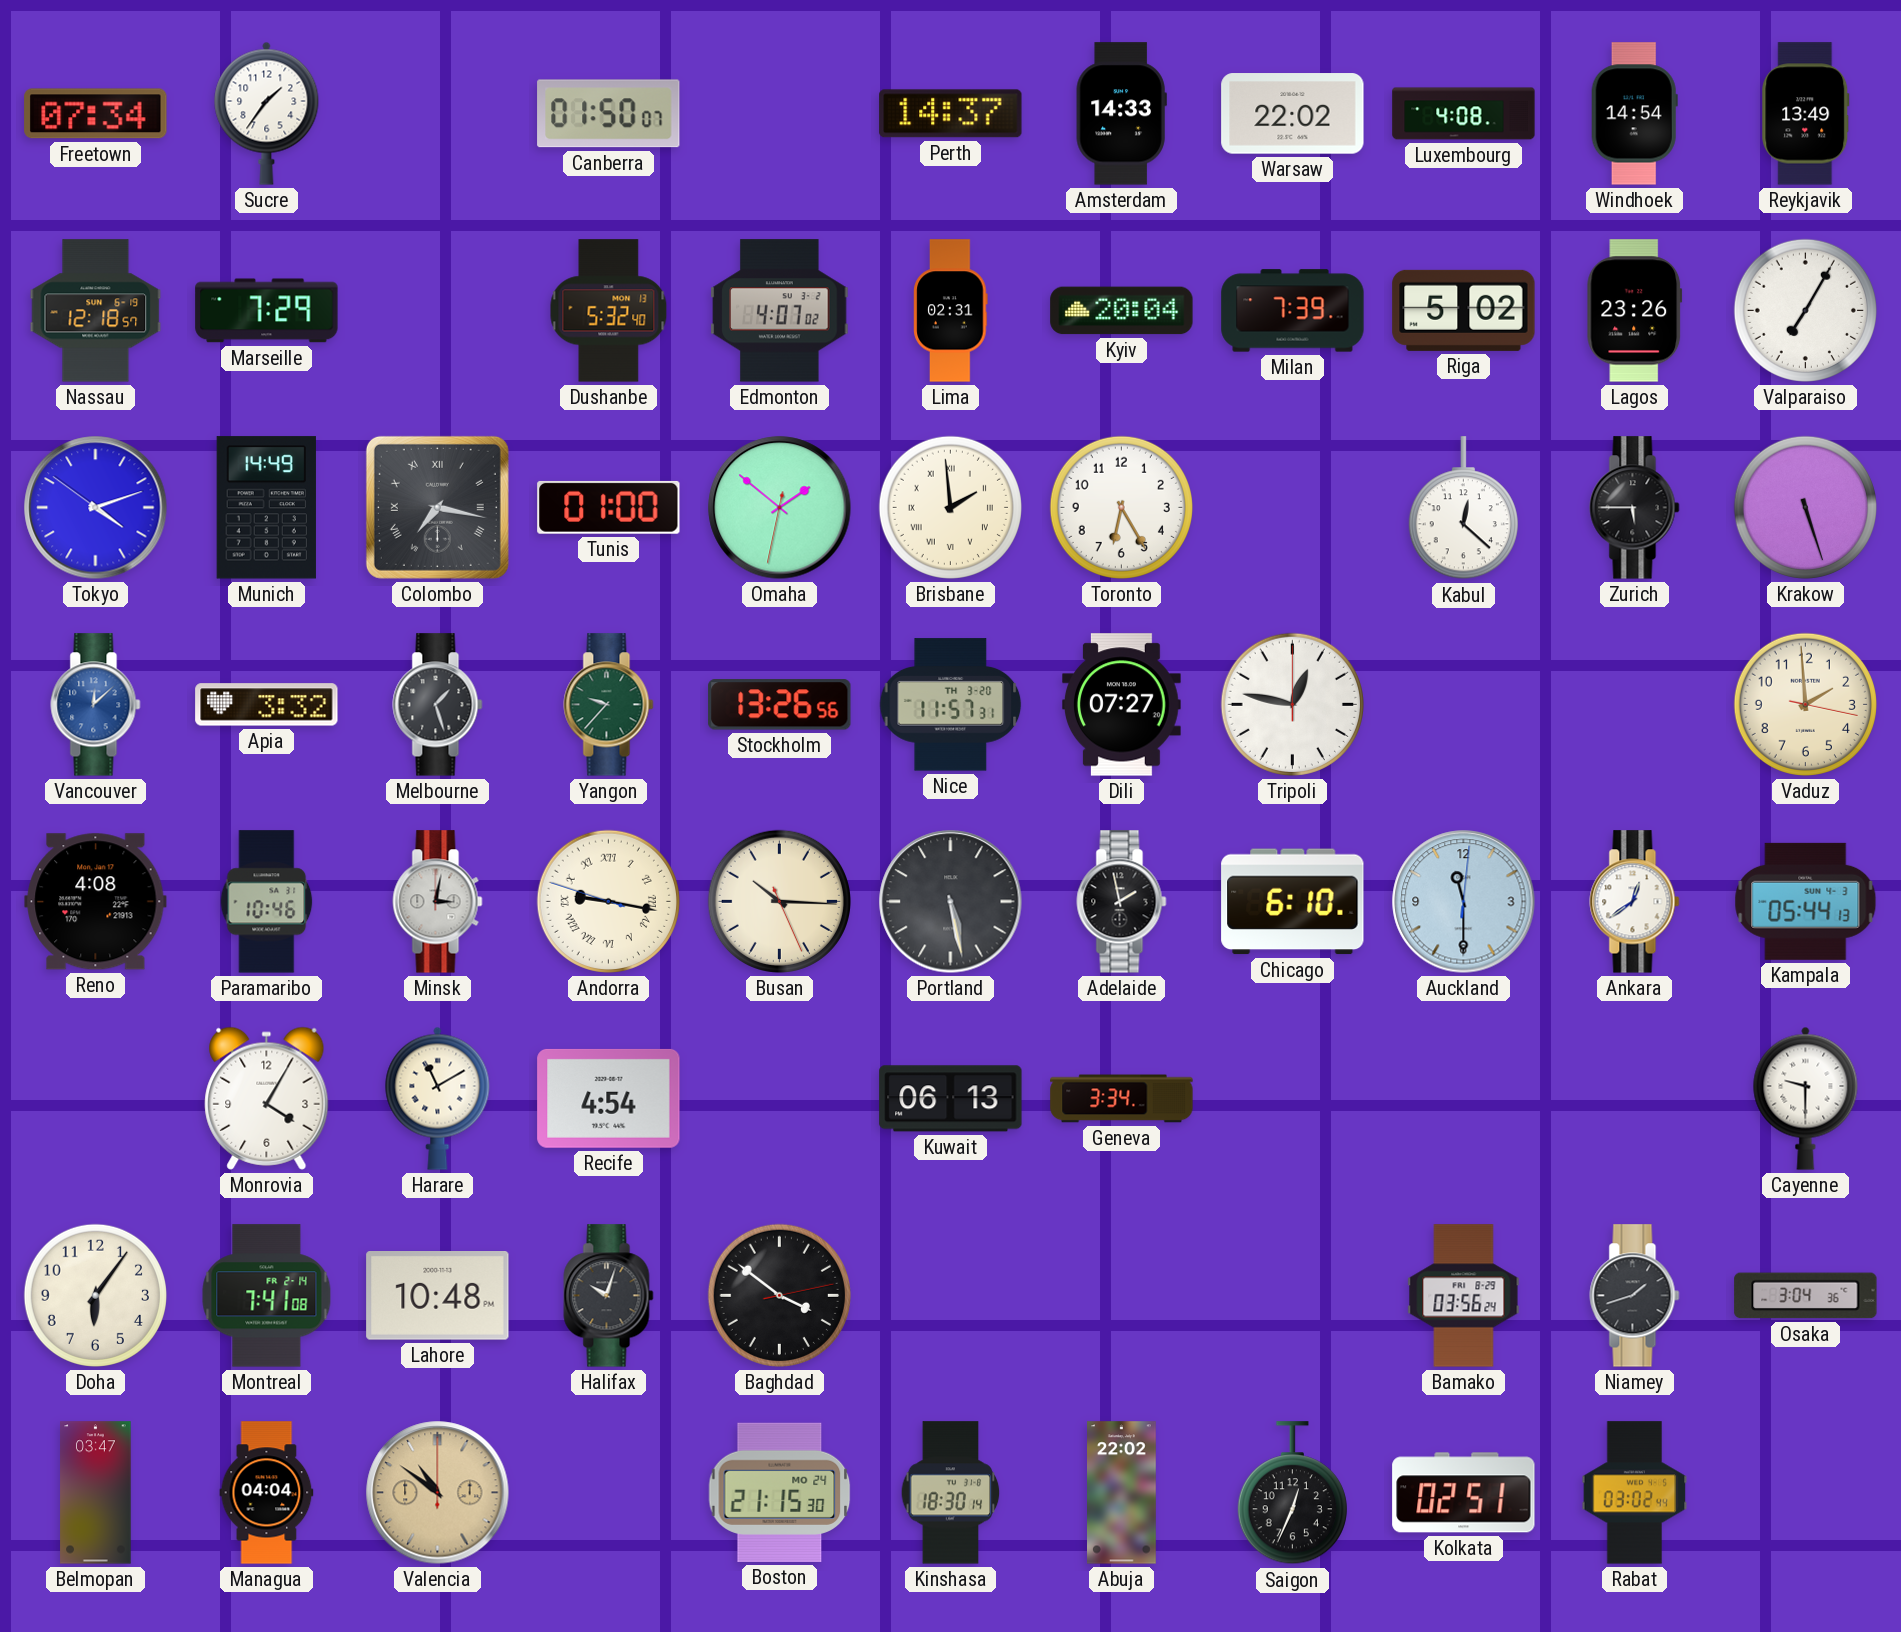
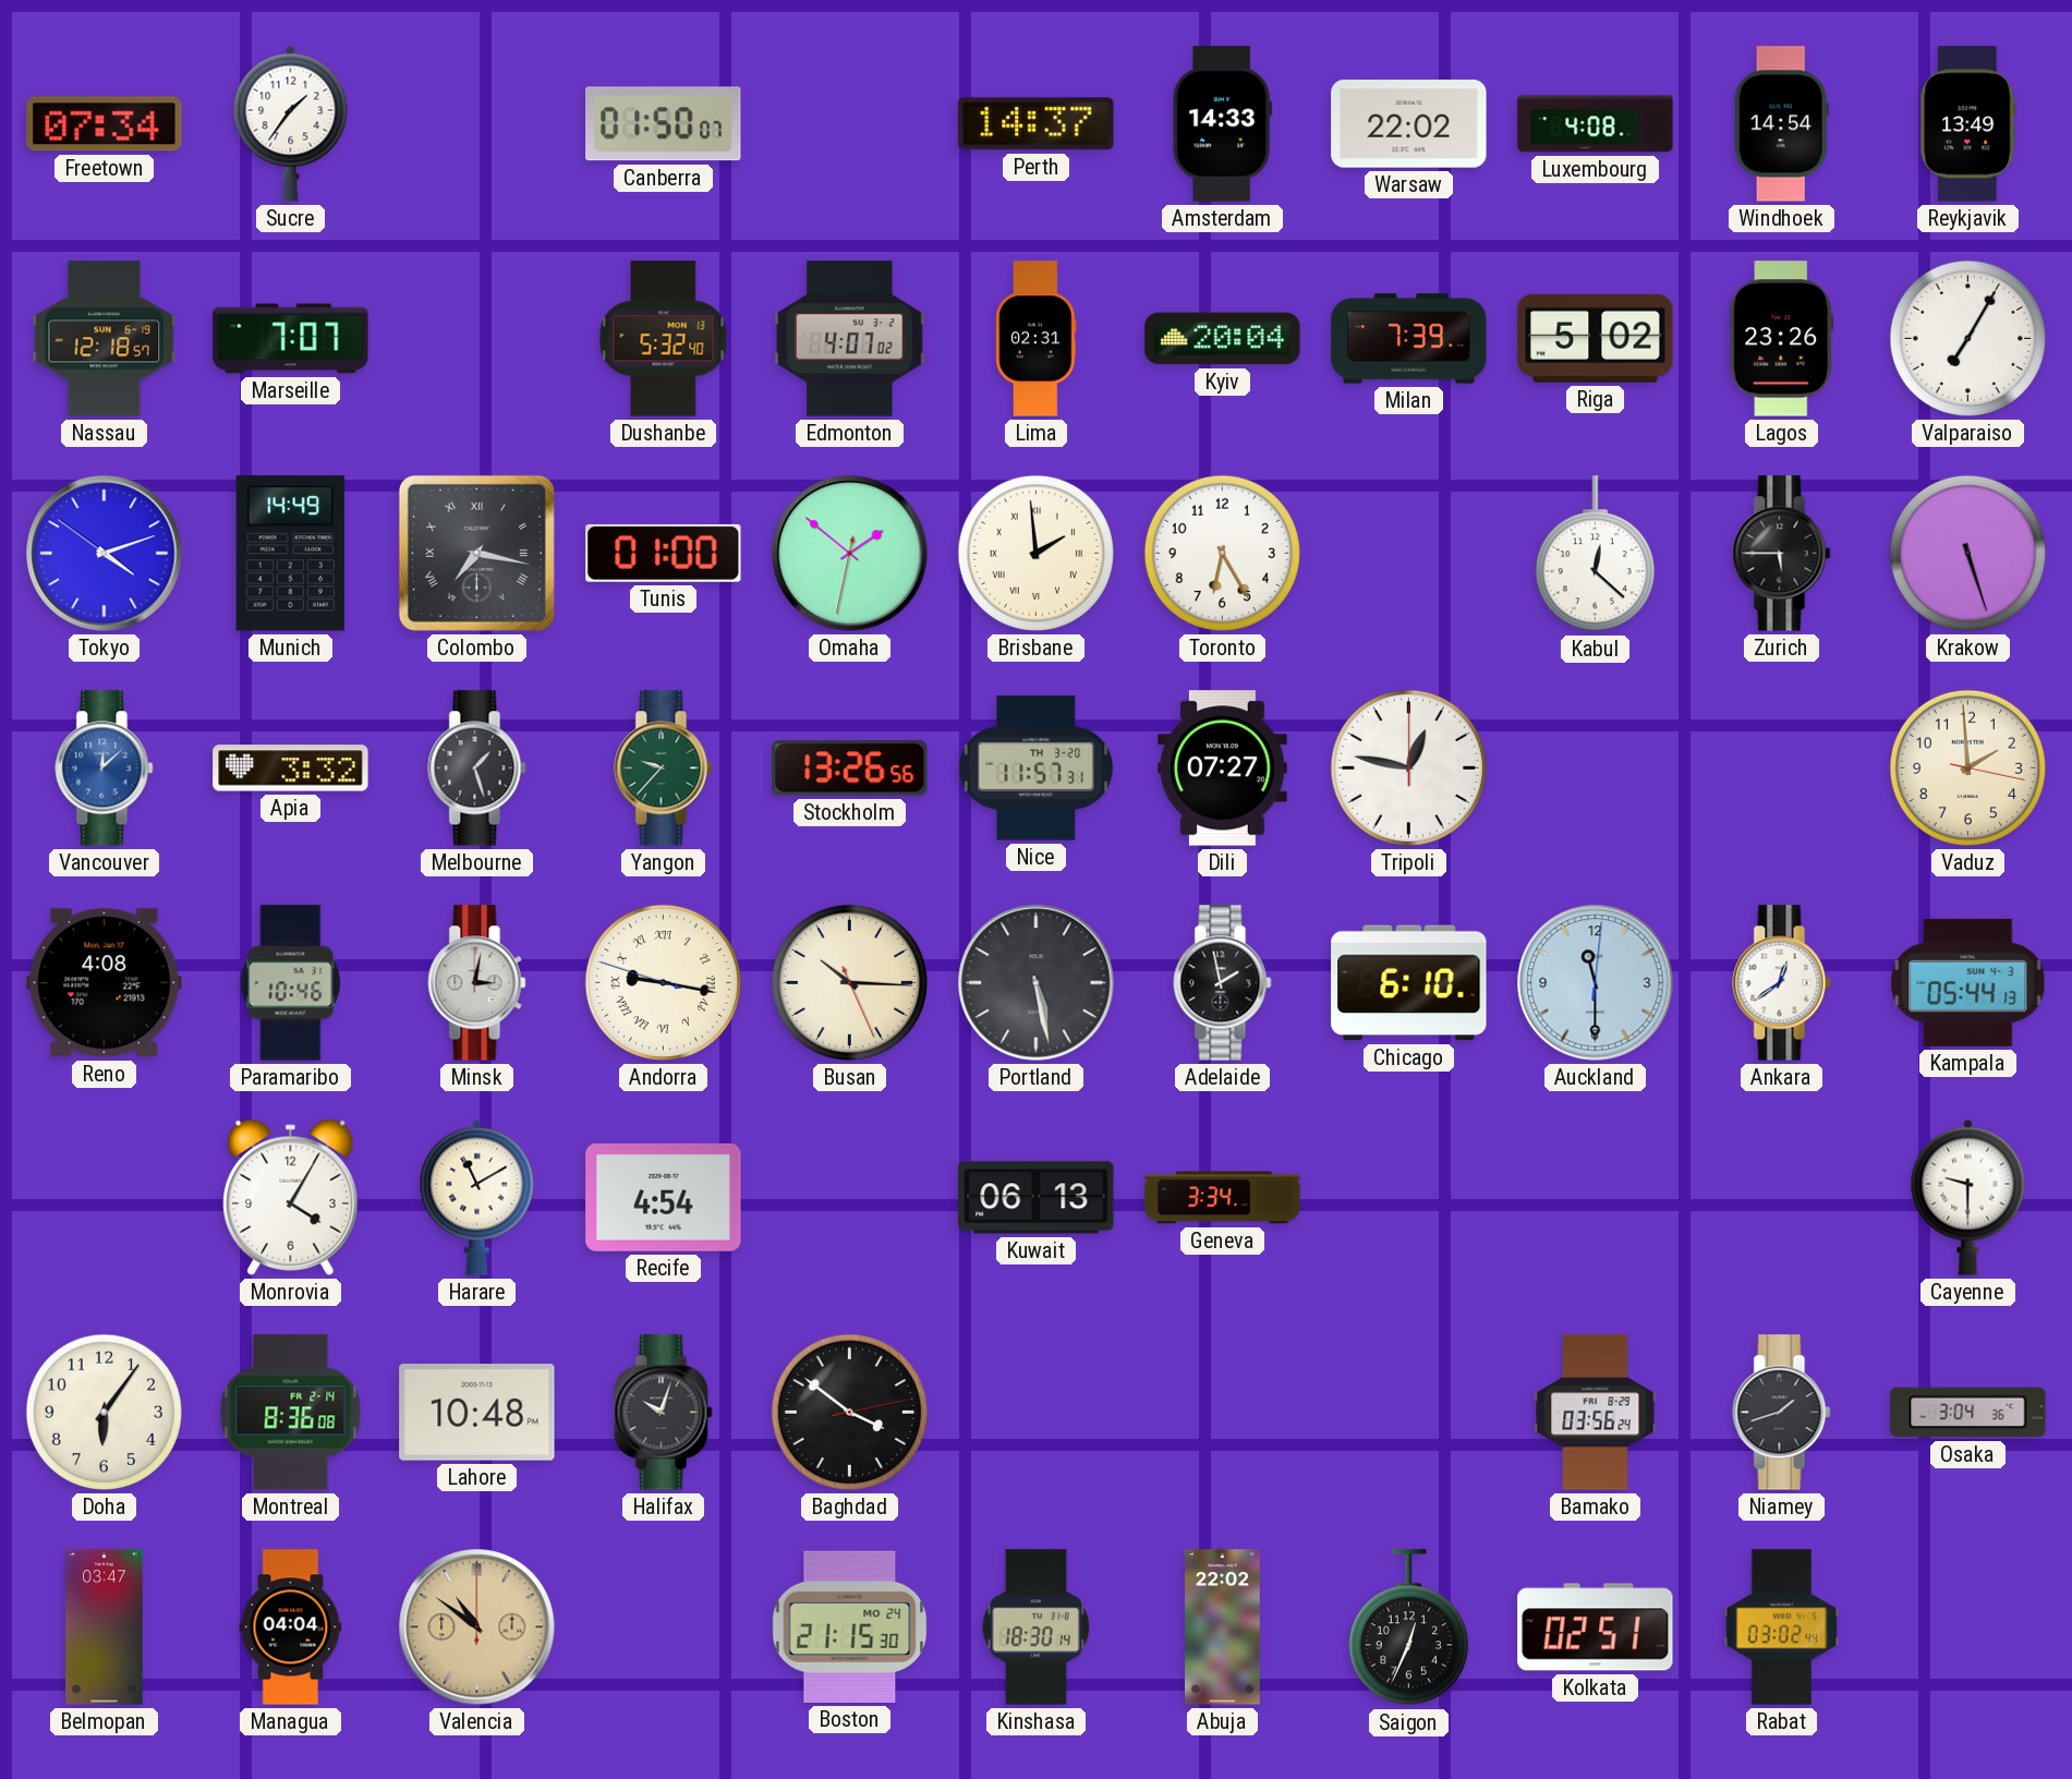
Marseille: 7:29 -> 7:07 (291, 339)
Montreal: 7:41 -> 8:36 (291, 1413)
